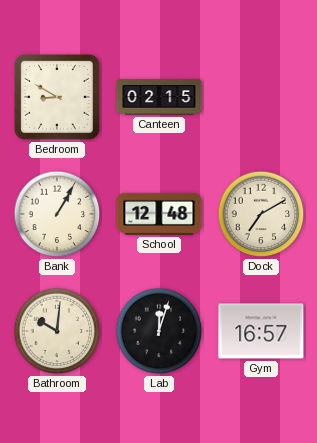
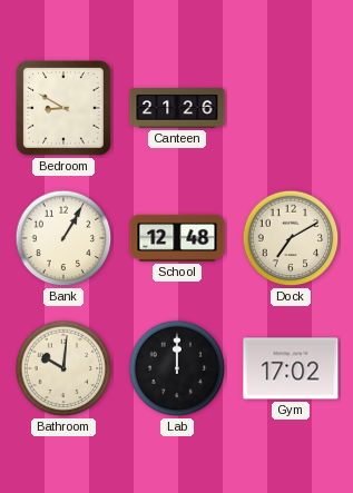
Canteen: 02:15 -> 21:26 (177, 108)
Lab: 12:03 -> 12:00 (177, 368)
Gym: 16:57 -> 17:02 (291, 368)
